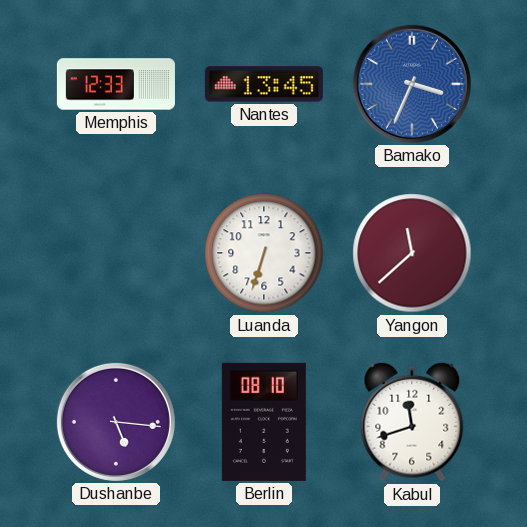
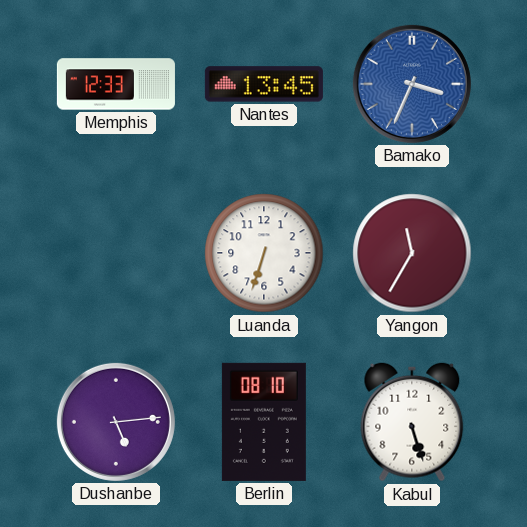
Yangon: 11:38 -> 11:35 (412, 253)
Dushanbe: 5:16 -> 5:14 (116, 422)
Kabul: 11:42 -> 5:27 (412, 422)
